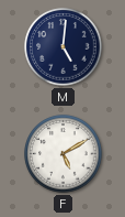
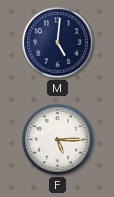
F: 5:10 -> 5:15 (58, 140)
